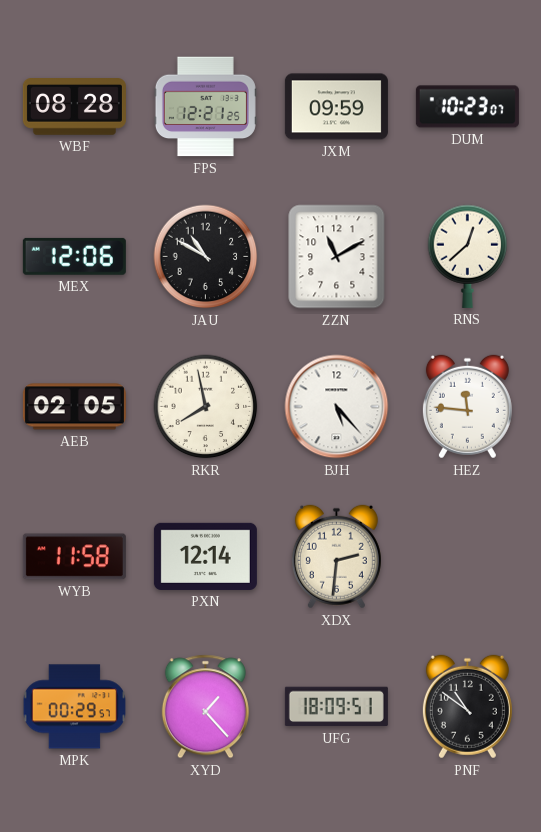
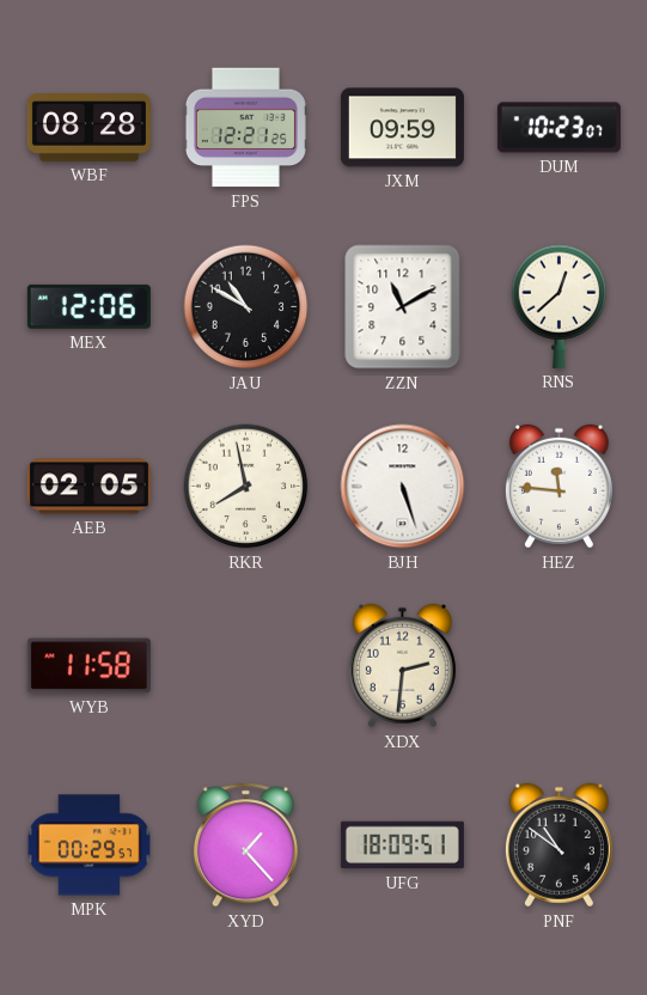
BJH: 5:23 -> 5:27 (403, 487)
PXN: 12:14 -> none (205, 556)
